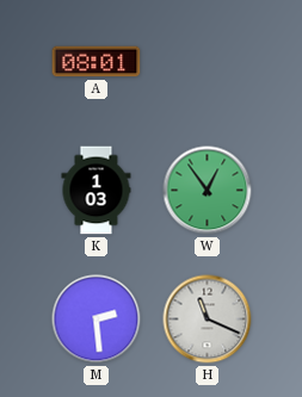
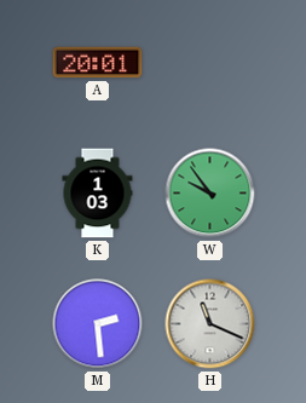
A: 08:01 -> 20:01 (98, 63)
W: 12:54 -> 9:54 (210, 194)
